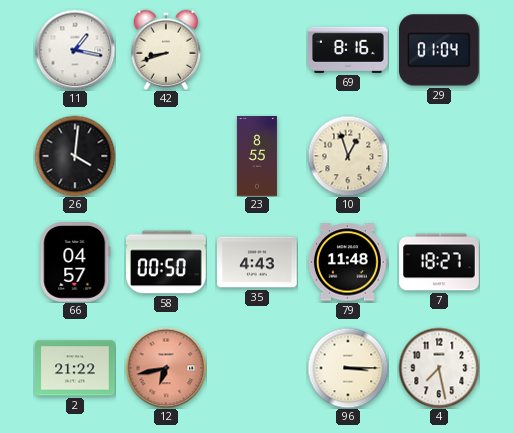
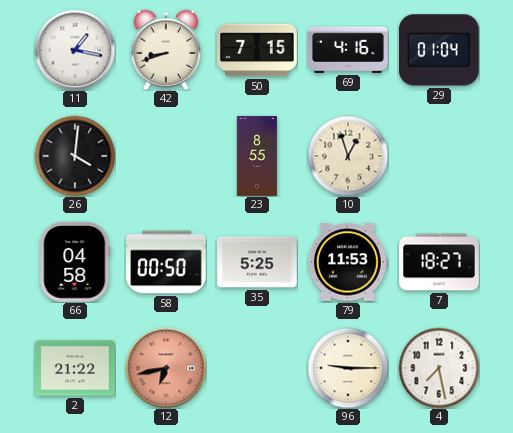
50: none -> 7:15 (257, 50)
69: 8:16 -> 4:16 (349, 50)
66: 04:57 -> 04:58 (75, 263)
35: 4:43 -> 5:25 (258, 262)
79: 11:48 -> 11:53 (348, 262)
96: 3:15 -> 9:15 (348, 368)
